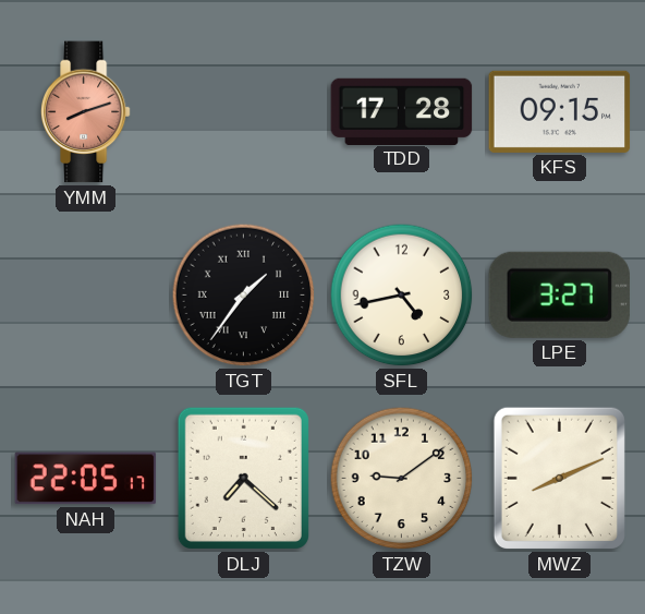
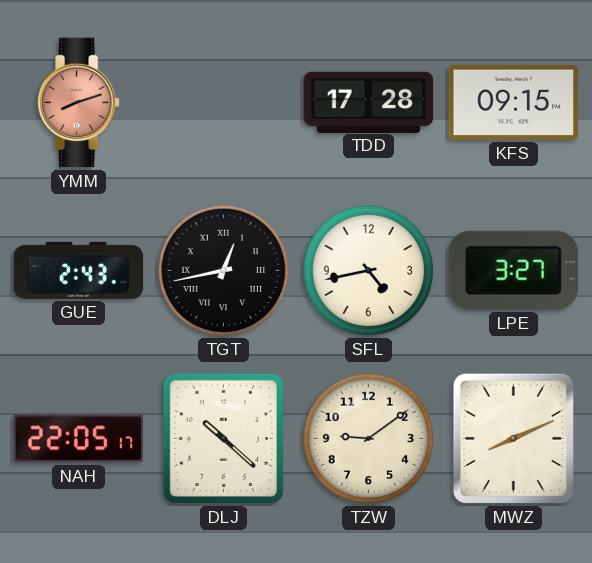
GUE: none -> 2:43 (79, 270)
TGT: 1:36 -> 12:43 (224, 271)
DLJ: 7:22 -> 10:22 (223, 438)
